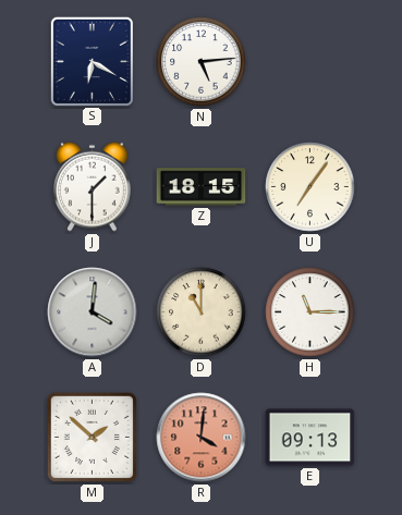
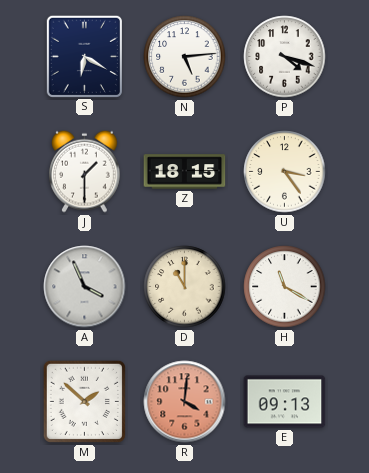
P: none -> 4:18 (285, 57)
U: 7:06 -> 3:24 (285, 172)
A: 4:01 -> 3:56 (85, 287)
H: 11:15 -> 11:20 (285, 287)
